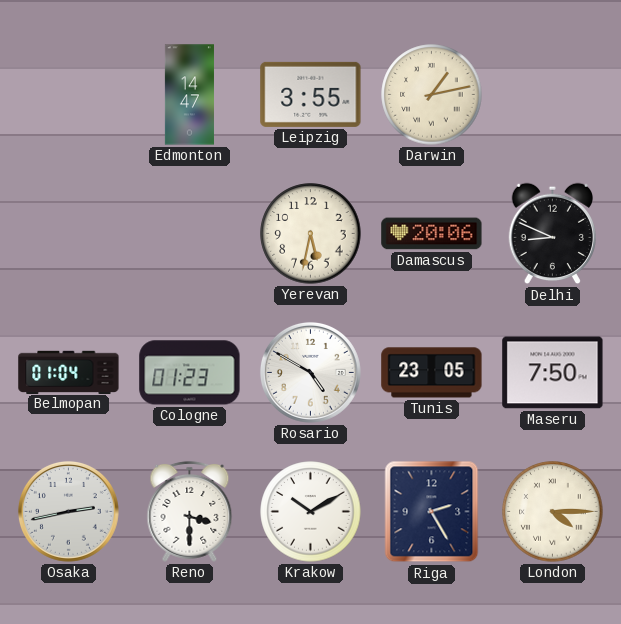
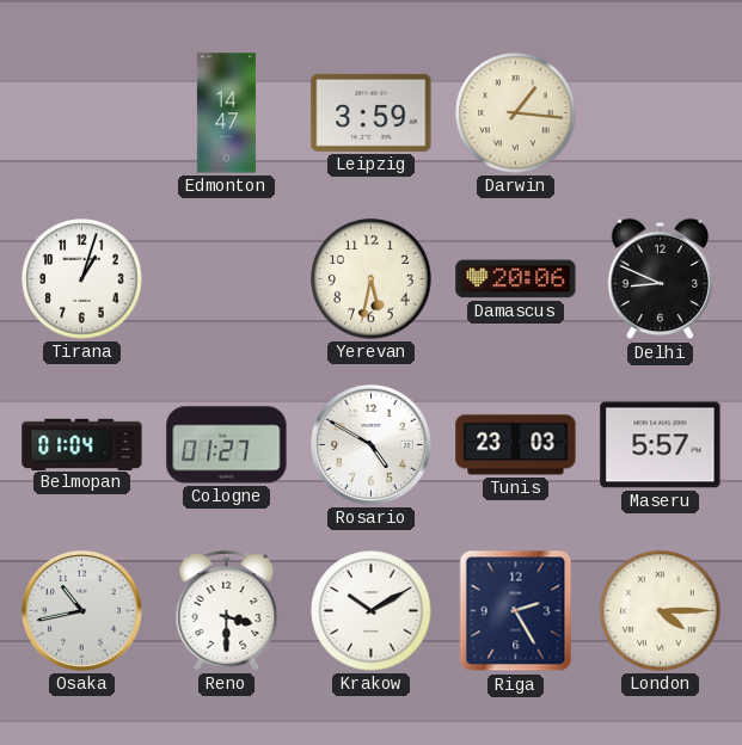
Leipzig: 3:55 -> 3:59 (372, 112)
Darwin: 1:13 -> 1:16 (516, 113)
Tirana: none -> 1:03 (82, 279)
Cologne: 01:23 -> 01:27 (227, 445)
Tunis: 23:05 -> 23:03 (516, 445)
Maseru: 7:50 -> 5:57 (661, 445)
Osaka: 2:43 -> 10:43 (81, 610)
